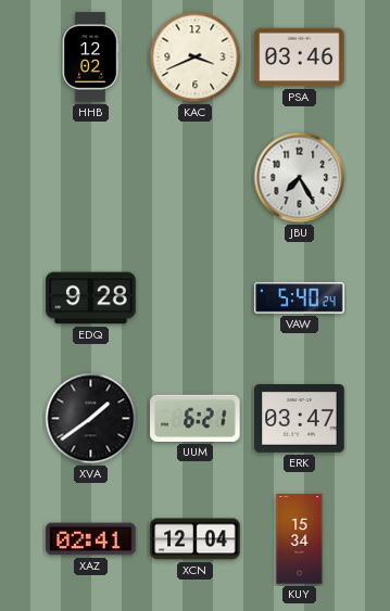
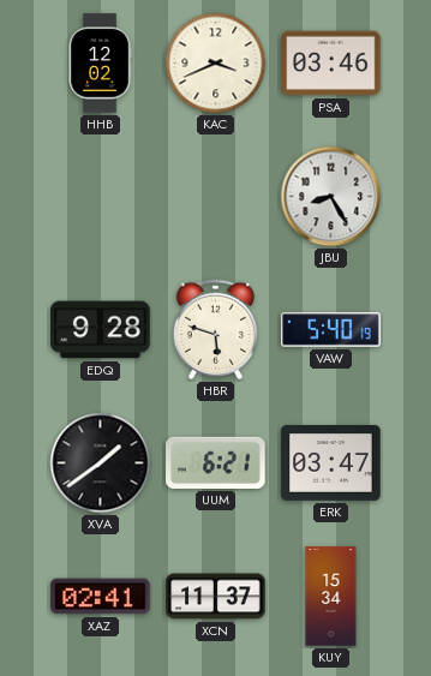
JBU: 7:25 -> 8:25 (331, 197)
HBR: none -> 5:48 (215, 329)
VAW: 5:40:24 -> 5:40:19 (331, 330)
XCN: 12:04 -> 11:37 (216, 597)
